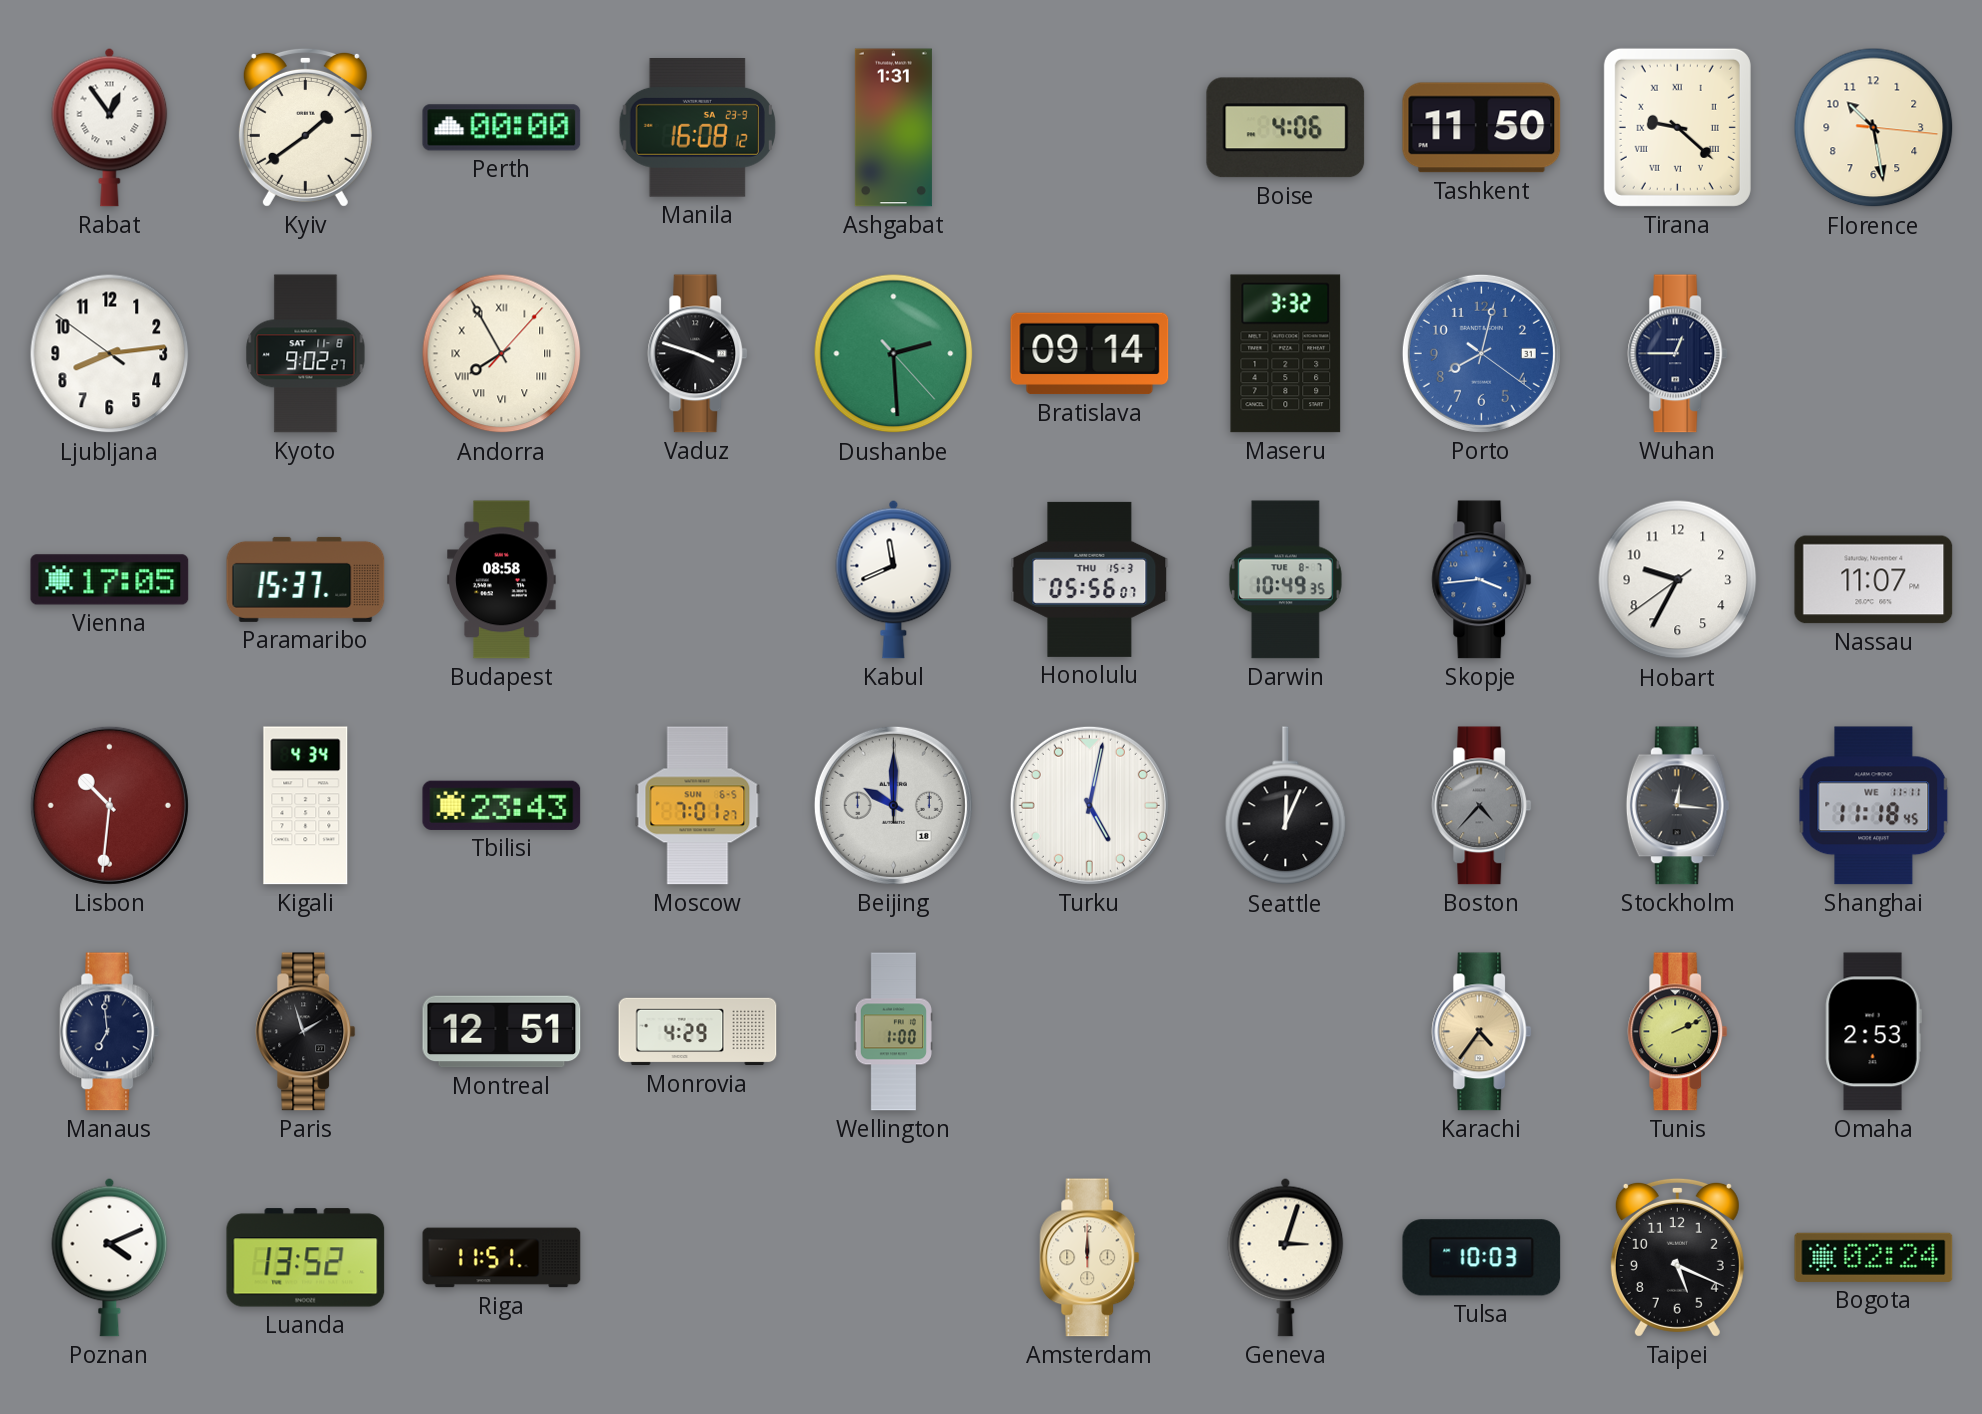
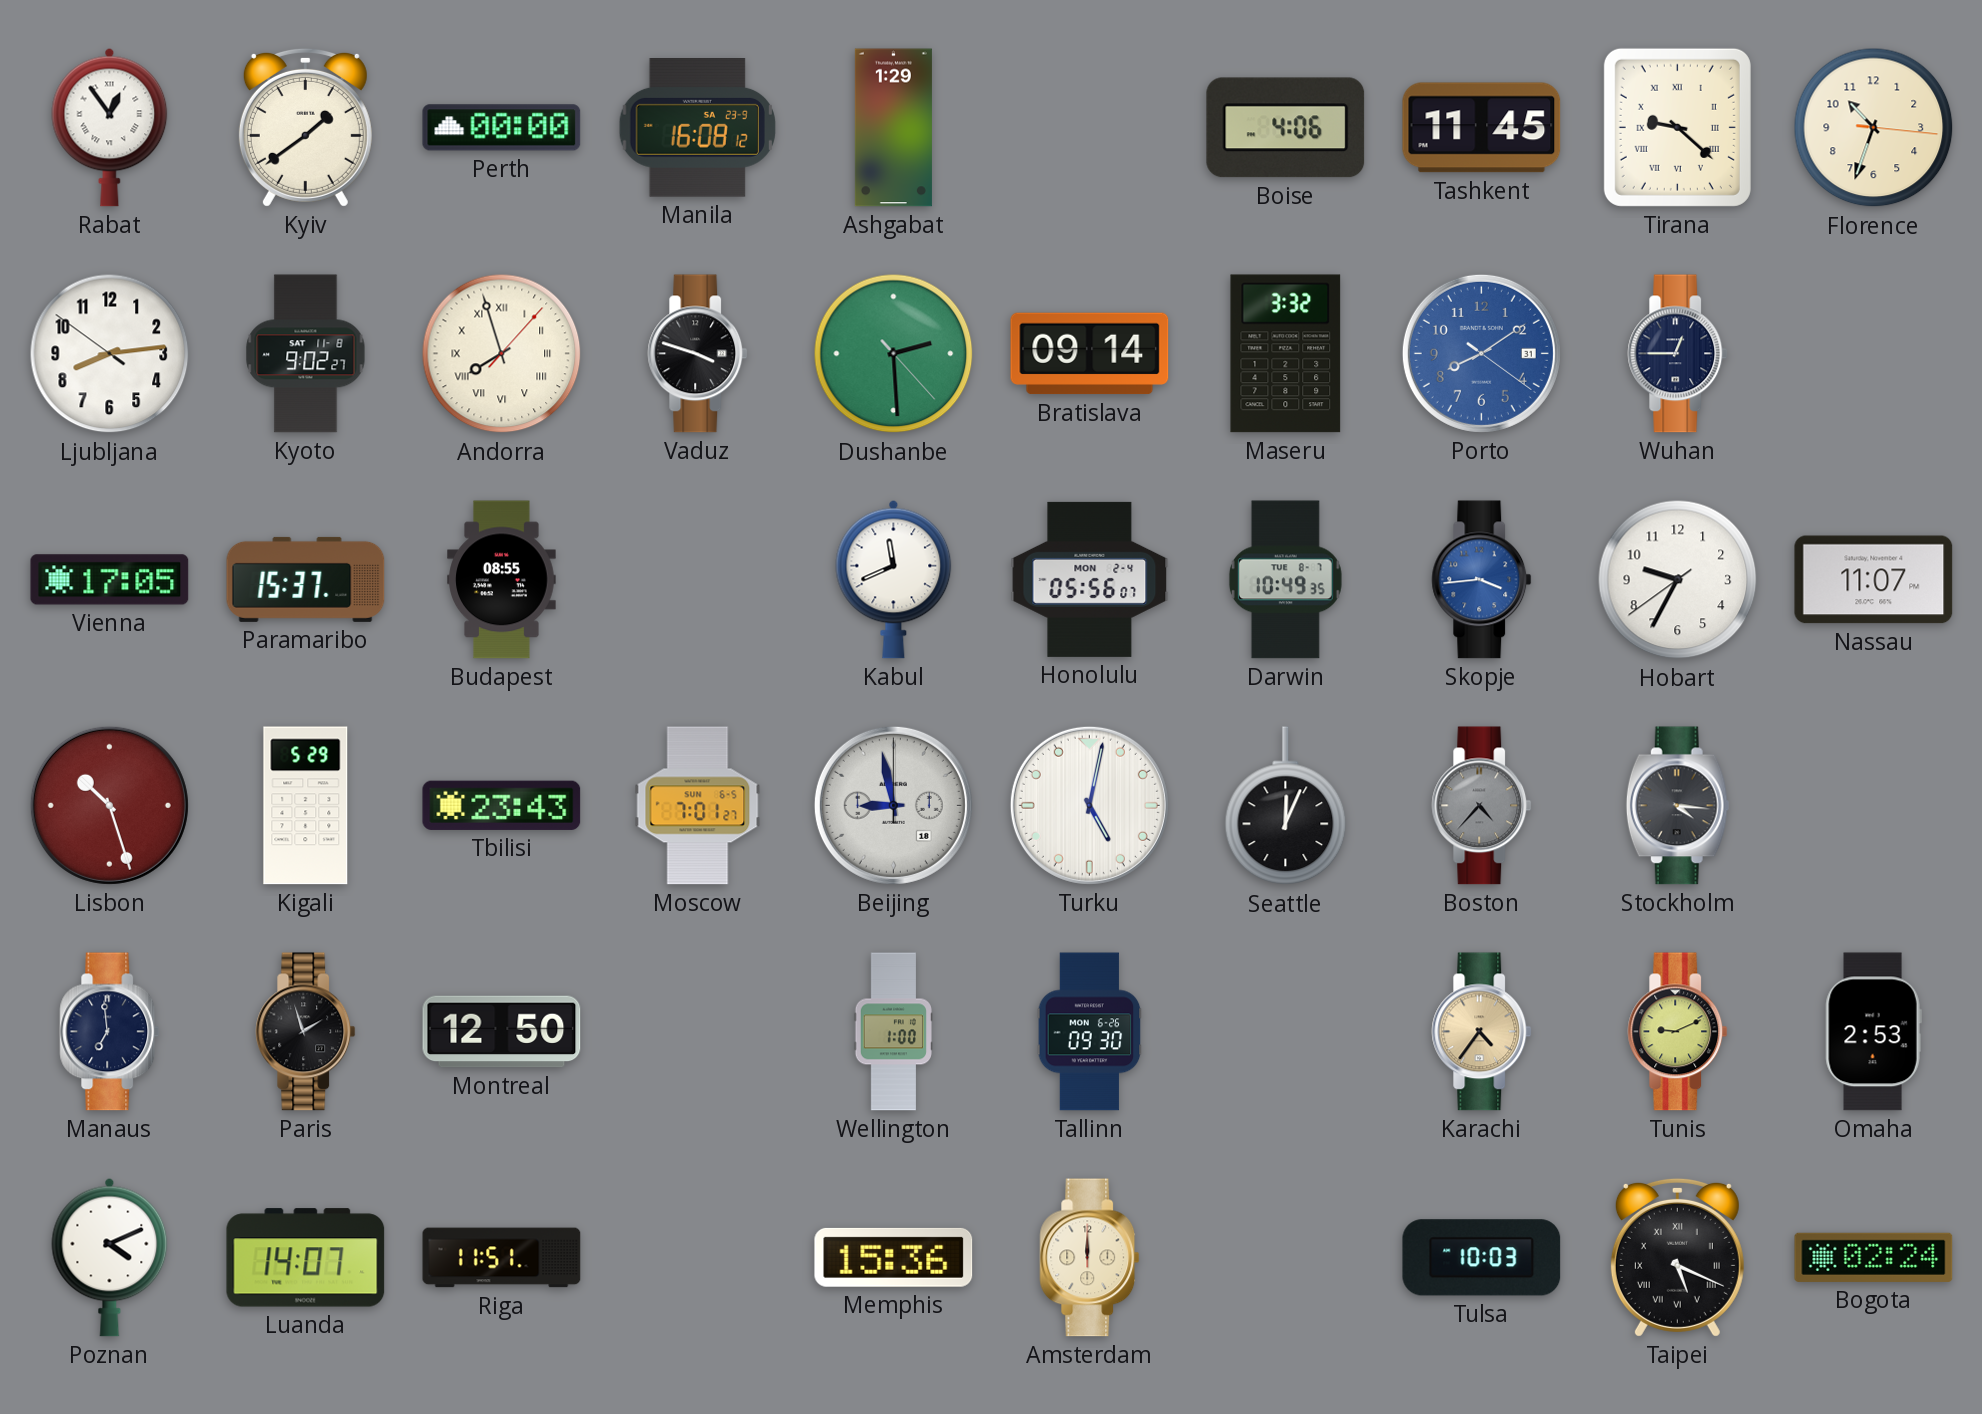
Ashgabat: 1:31 -> 1:29 (893, 128)
Tashkent: 11:50 -> 11:45 (1482, 128)
Florence: 10:28 -> 10:33 (1874, 128)
Andorra: 7:55 -> 7:57 (502, 354)
Porto: 8:02 -> 8:09 (1481, 353)
Budapest: 08:58 -> 08:55 (502, 580)
Honolulu date: THU 15-3 -> MON 2-4 (1090, 579)
Lisbon: 10:31 -> 10:27 (109, 805)
Kigali: 4:34 -> 5:29 (306, 806)
Beijing: 10:00 -> 8:58 (893, 805)
Stockholm: 12:16 -> 4:16 (1677, 806)
Shanghai: 11:18 -> none (1874, 806)
Montreal: 12:51 -> 12:50 (502, 1032)
Monrovia: 4:29 -> none (698, 1032)
Tallinn: none -> 09:30 (1090, 1032)
Tunis: 2:11 -> 9:11 (1678, 1032)
Luanda: 13:52 -> 14:07 (306, 1258)
Memphis: none -> 15:36 (894, 1257)
Geneva: 3:03 -> none (1286, 1257)
Taipei numerals: Arabic -> Roman (1677, 1257)
